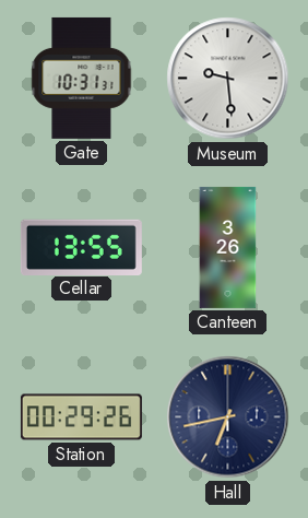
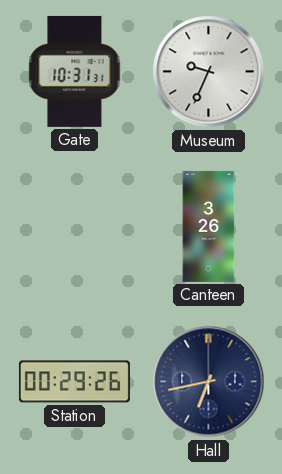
Museum: 9:29 -> 9:34 (209, 72)
Cellar: 13:55 -> none (81, 247)
